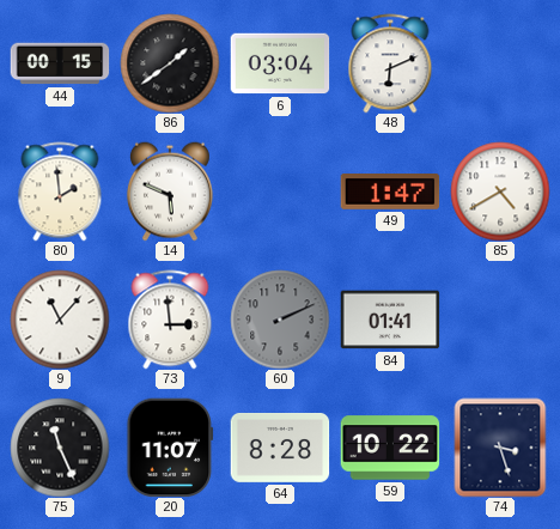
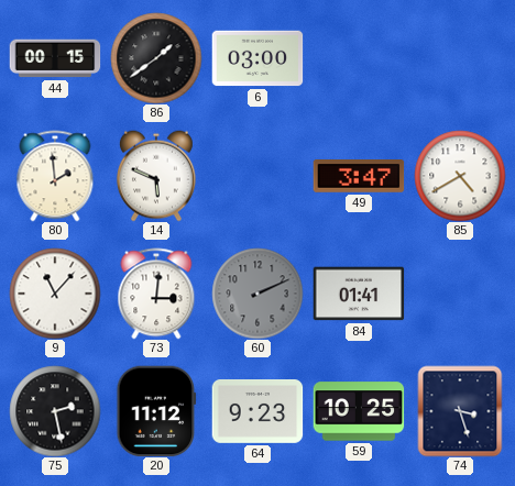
6: 03:04 -> 03:00 (257, 58)
48: 6:11 -> none (390, 63)
49: 1:47 -> 3:47 (359, 177)
73: 2:59 -> 3:01 (156, 294)
75: 11:26 -> 2:28 (55, 411)
20: 11:07 -> 11:12 (156, 411)
64: 8:28 -> 9:23 (257, 412)
59: 10:22 -> 10:25 (359, 411)
